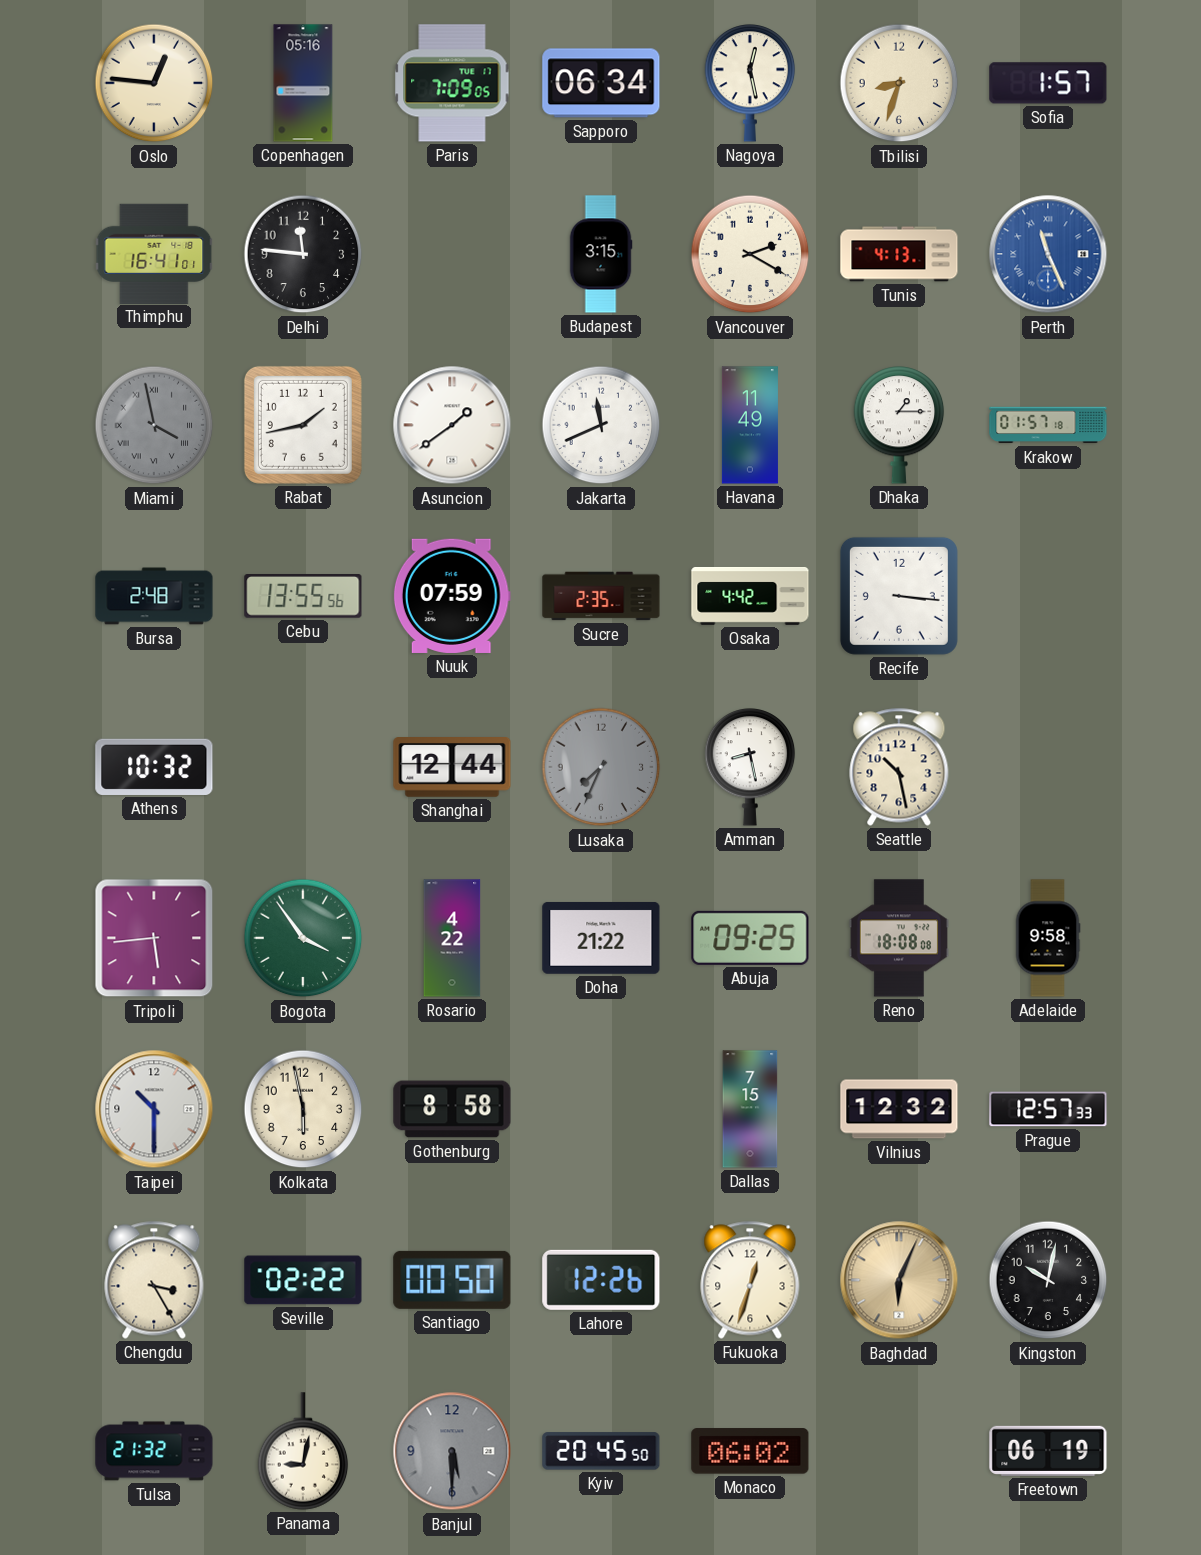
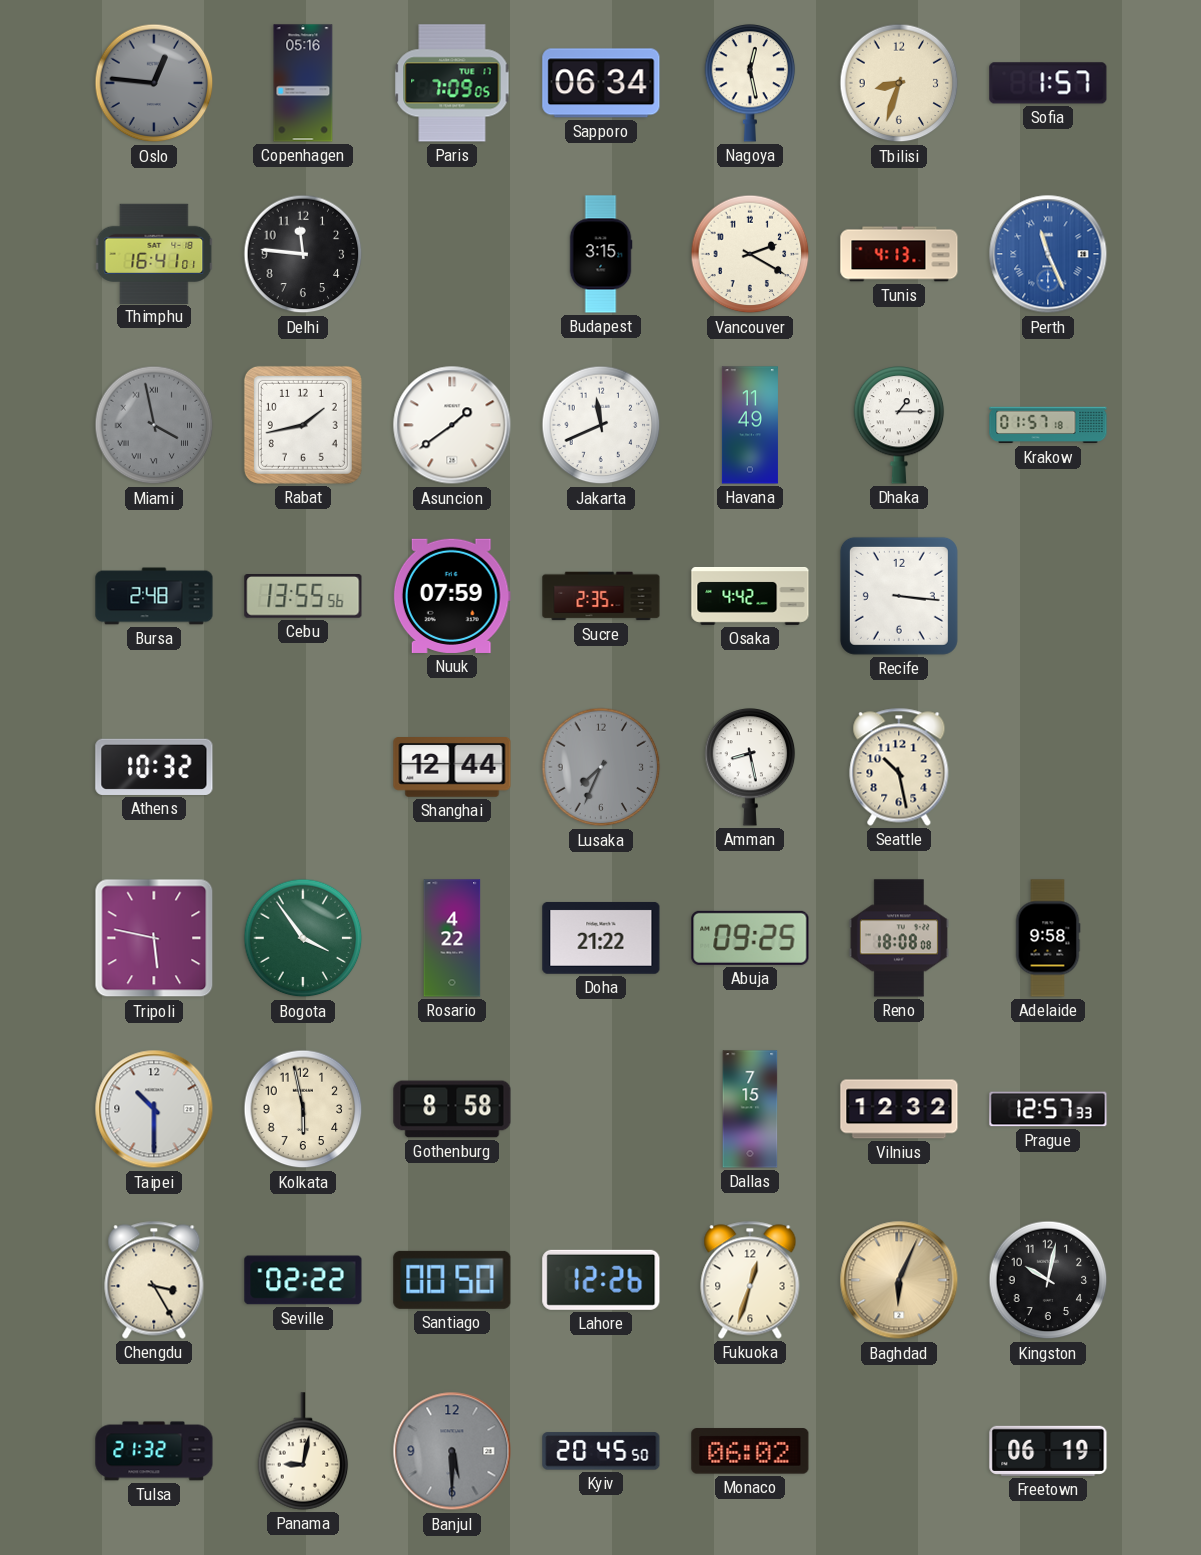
Oslo dial: cream -> grey (154, 83)
Tripoli: 5:44 -> 5:47 (154, 938)
